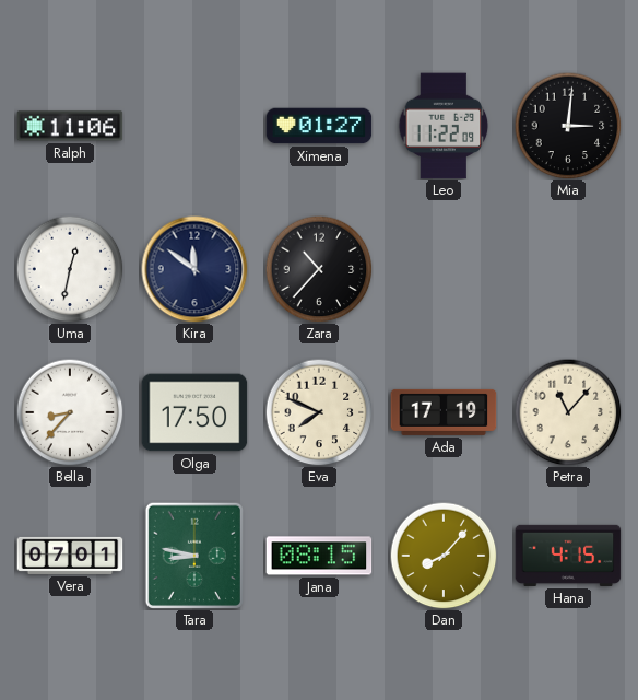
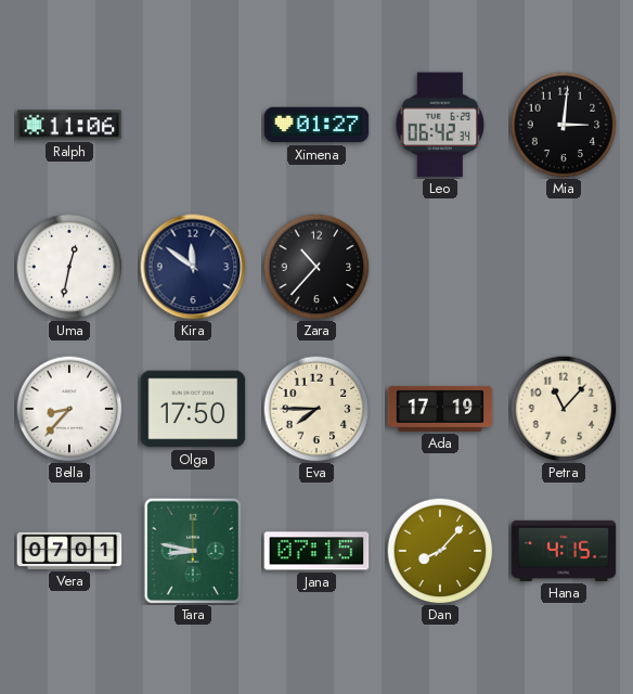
Leo: 11:22 -> 06:42 (440, 125)
Eva: 7:49 -> 7:45 (316, 409)
Jana: 08:15 -> 07:15 (316, 551)
